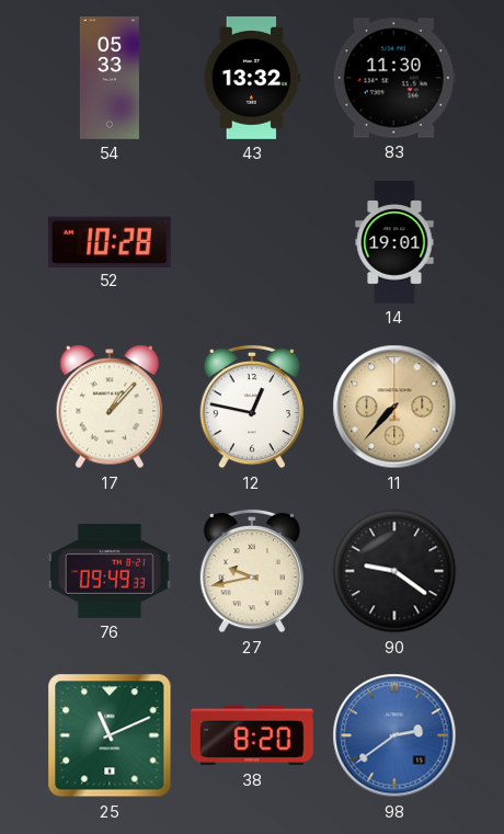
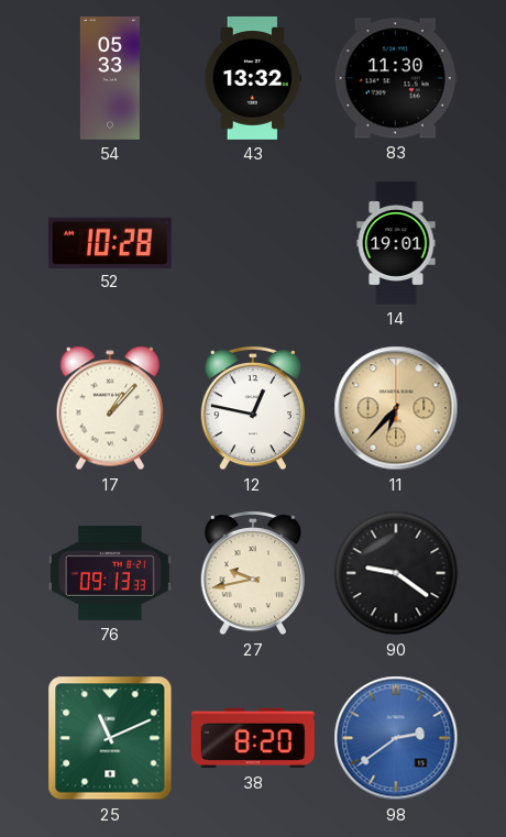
11: 7:37 -> 6:37 (396, 408)
76: 09:49 -> 09:13 (110, 573)
